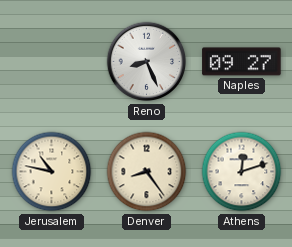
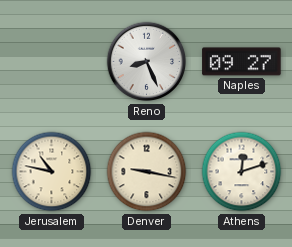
Denver: 8:24 -> 9:17 (147, 172)
